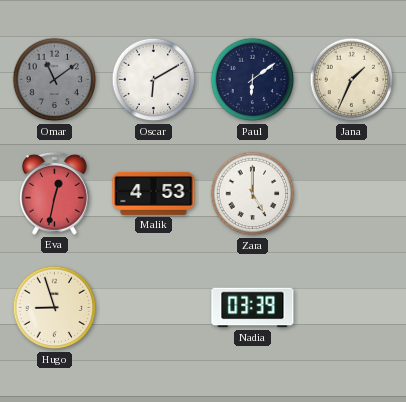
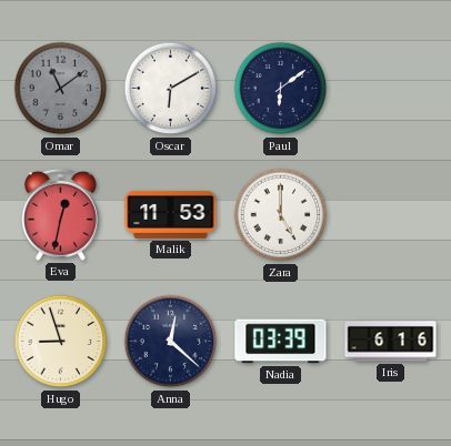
Jana: 1:34 -> none (352, 80)
Malik: 4:53 -> 11:53 (171, 214)
Anna: none -> 12:22 (171, 342)
Iris: none -> 6:16 (391, 342)
